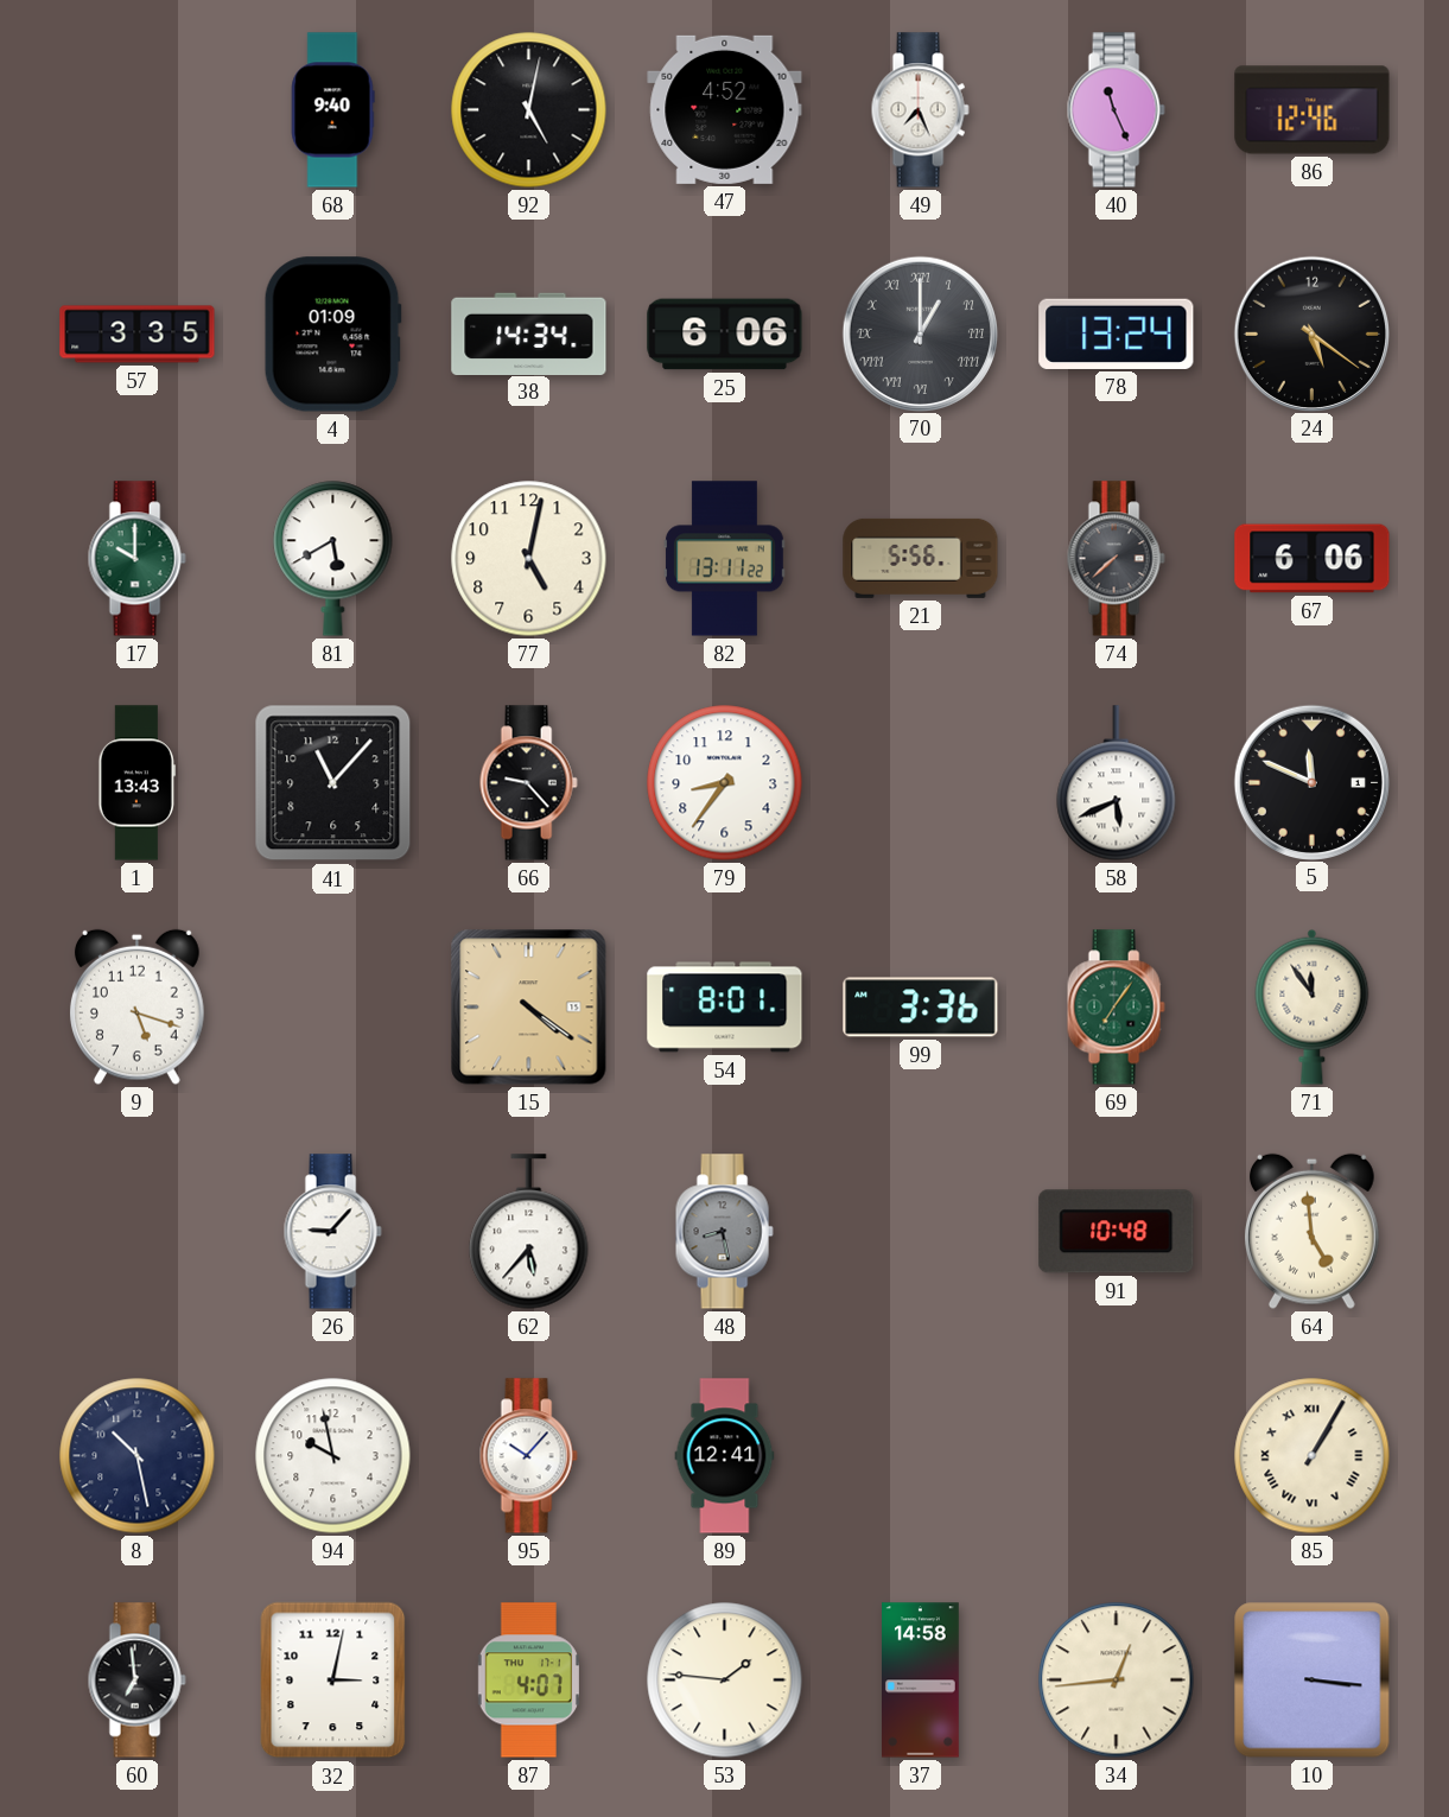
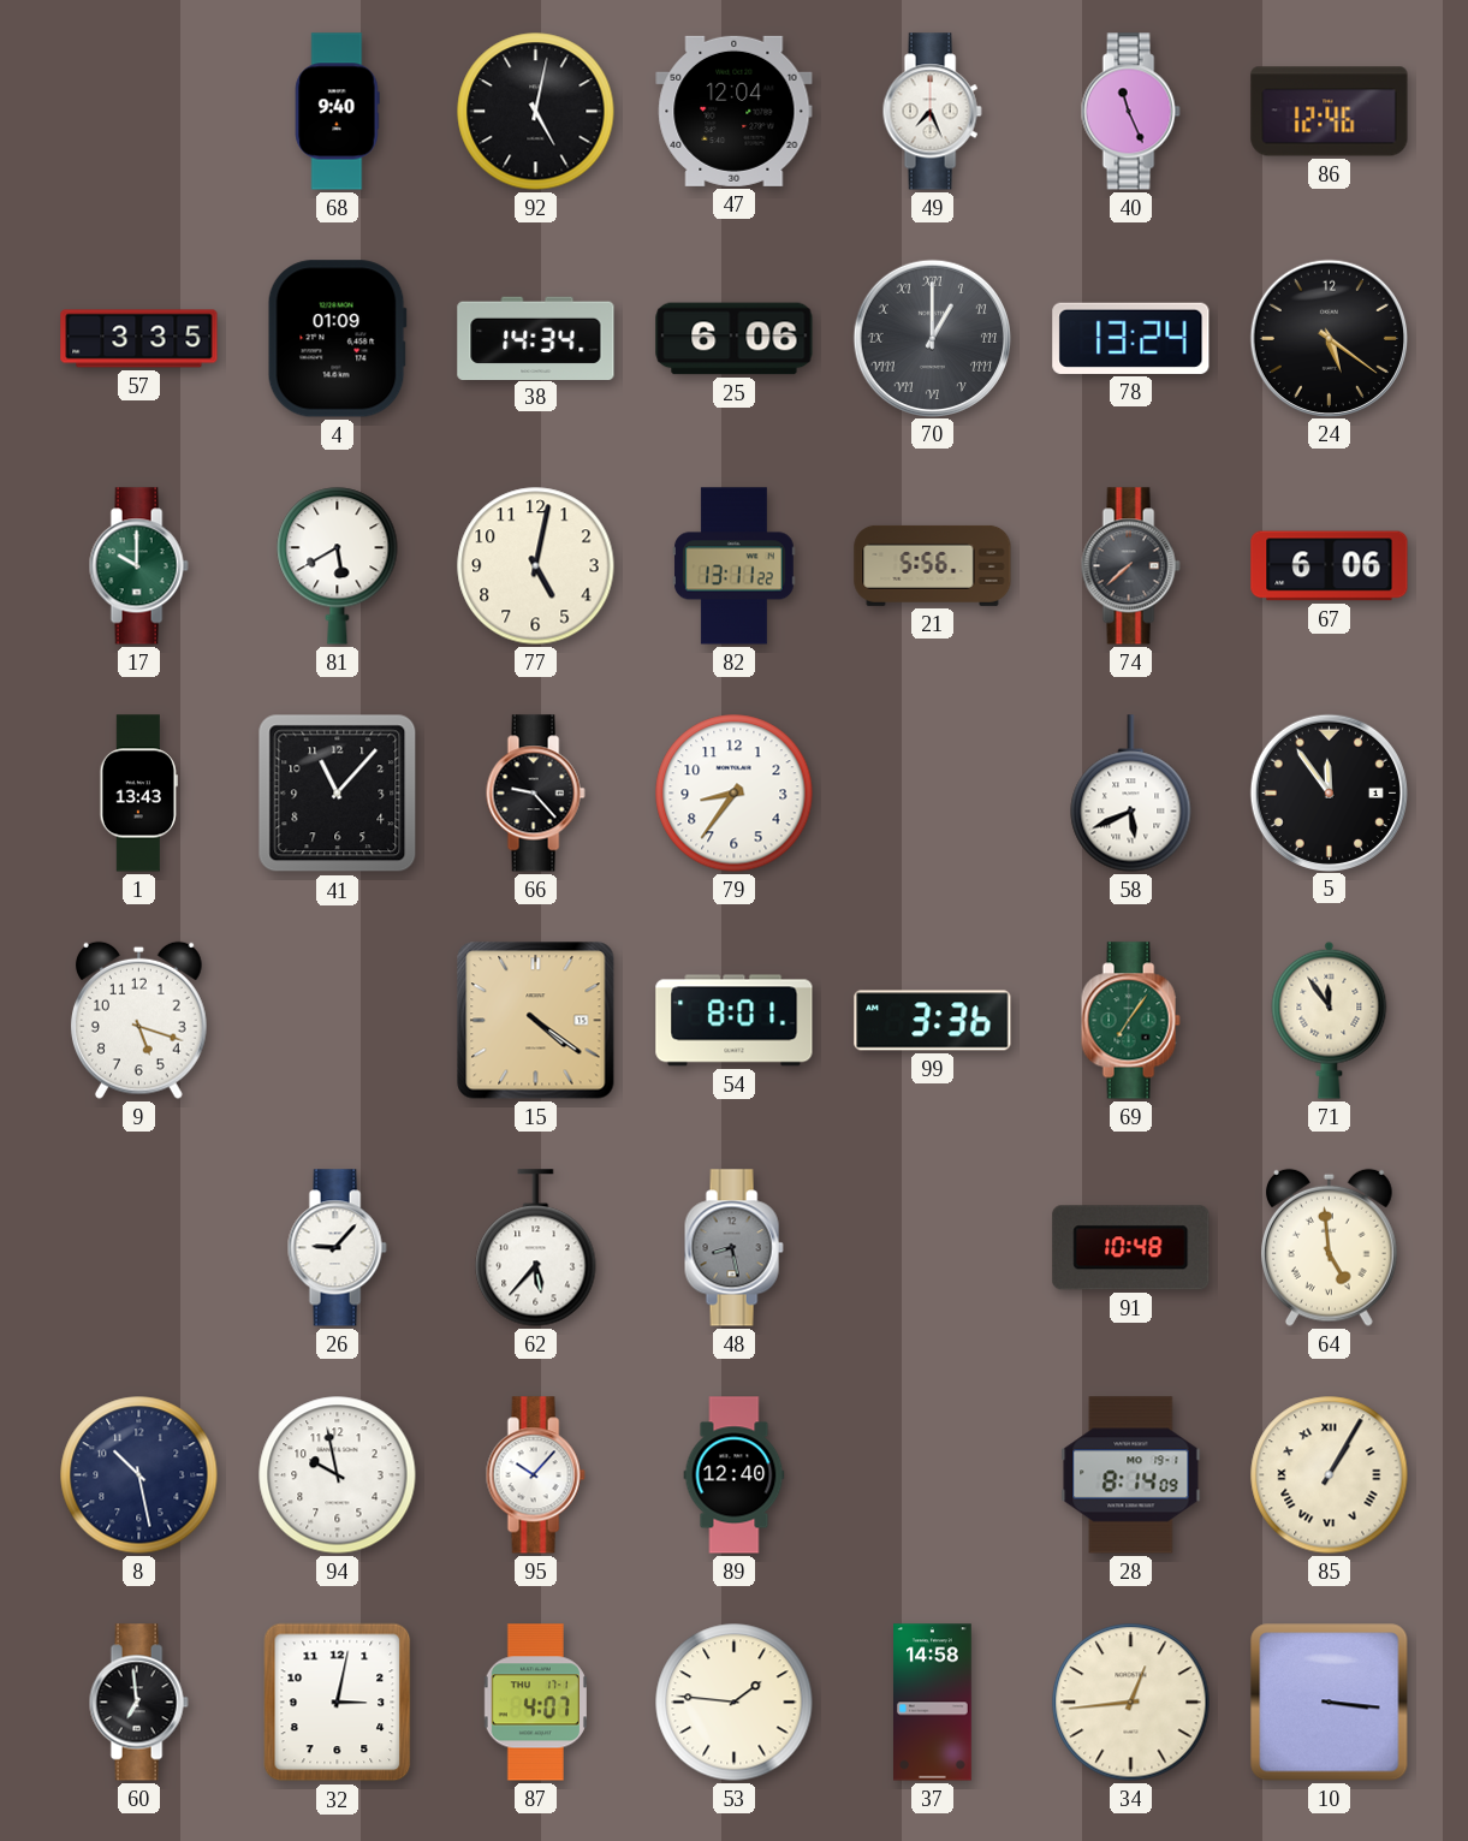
47: 4:52 -> 12:04 (735, 111)
5: 11:49 -> 11:54 (1329, 792)
89: 12:41 -> 12:40 (735, 1475)
28: none -> 8:14 (1131, 1475)
